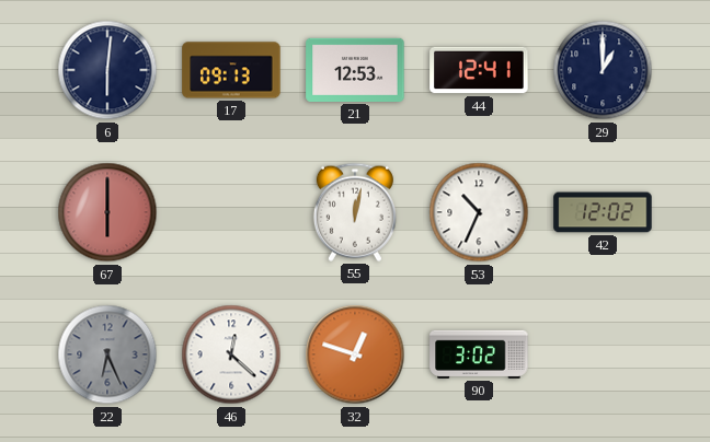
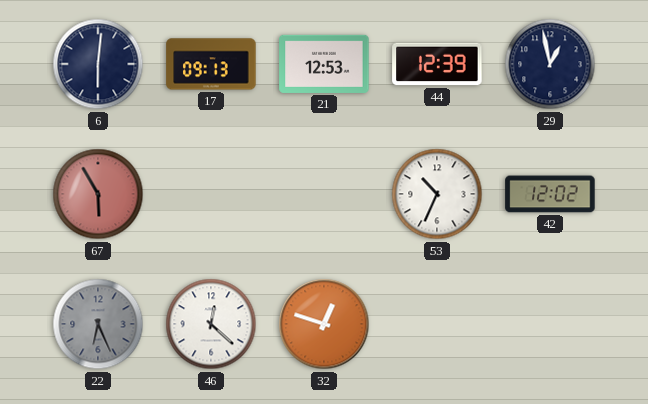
44: 12:41 -> 12:39 (437, 64)
29: 1:00 -> 12:58 (550, 64)
67: 6:00 -> 5:55 (98, 194)
55: 12:02 -> none (355, 212)
90: 3:02 -> none (479, 354)
